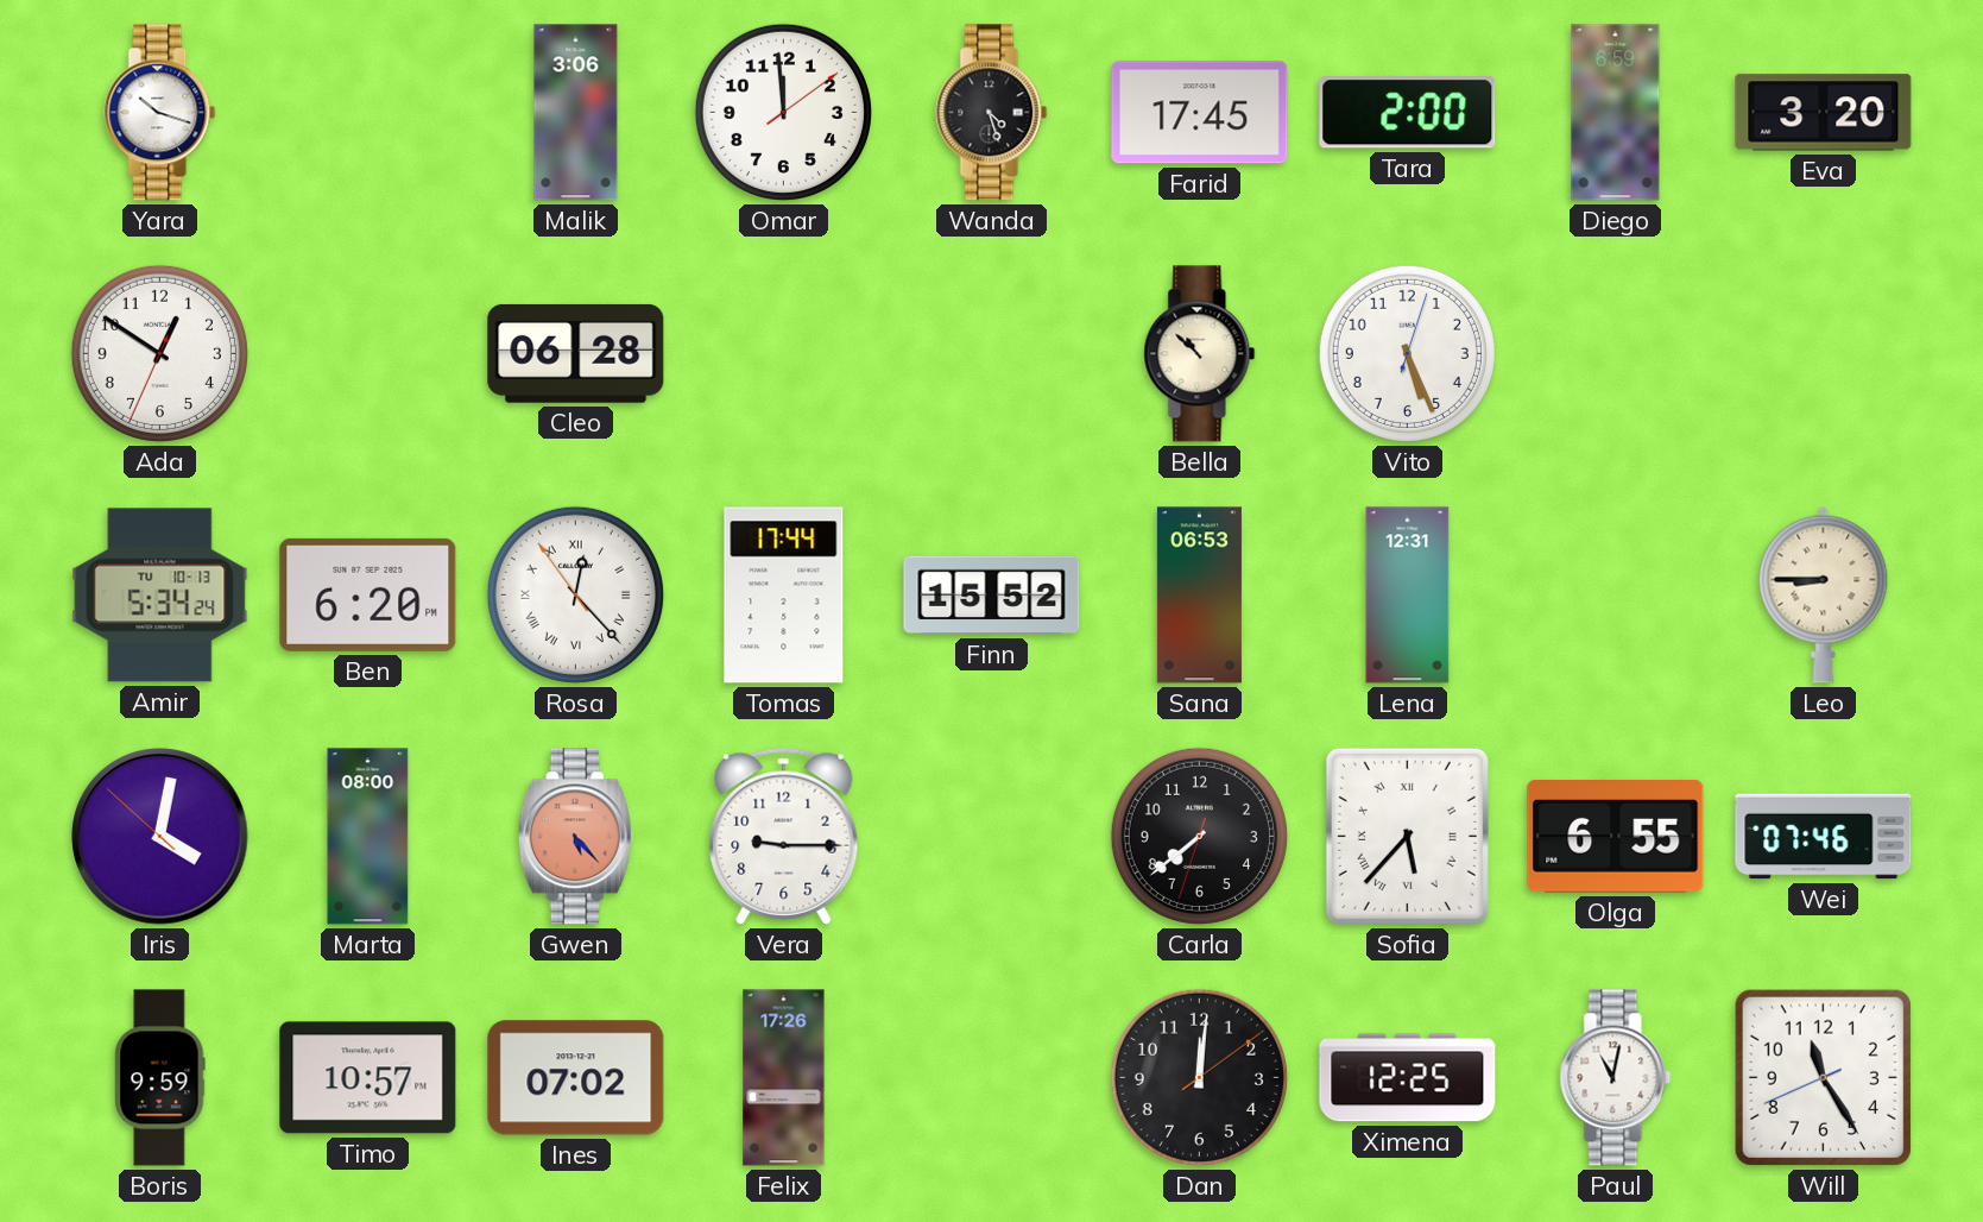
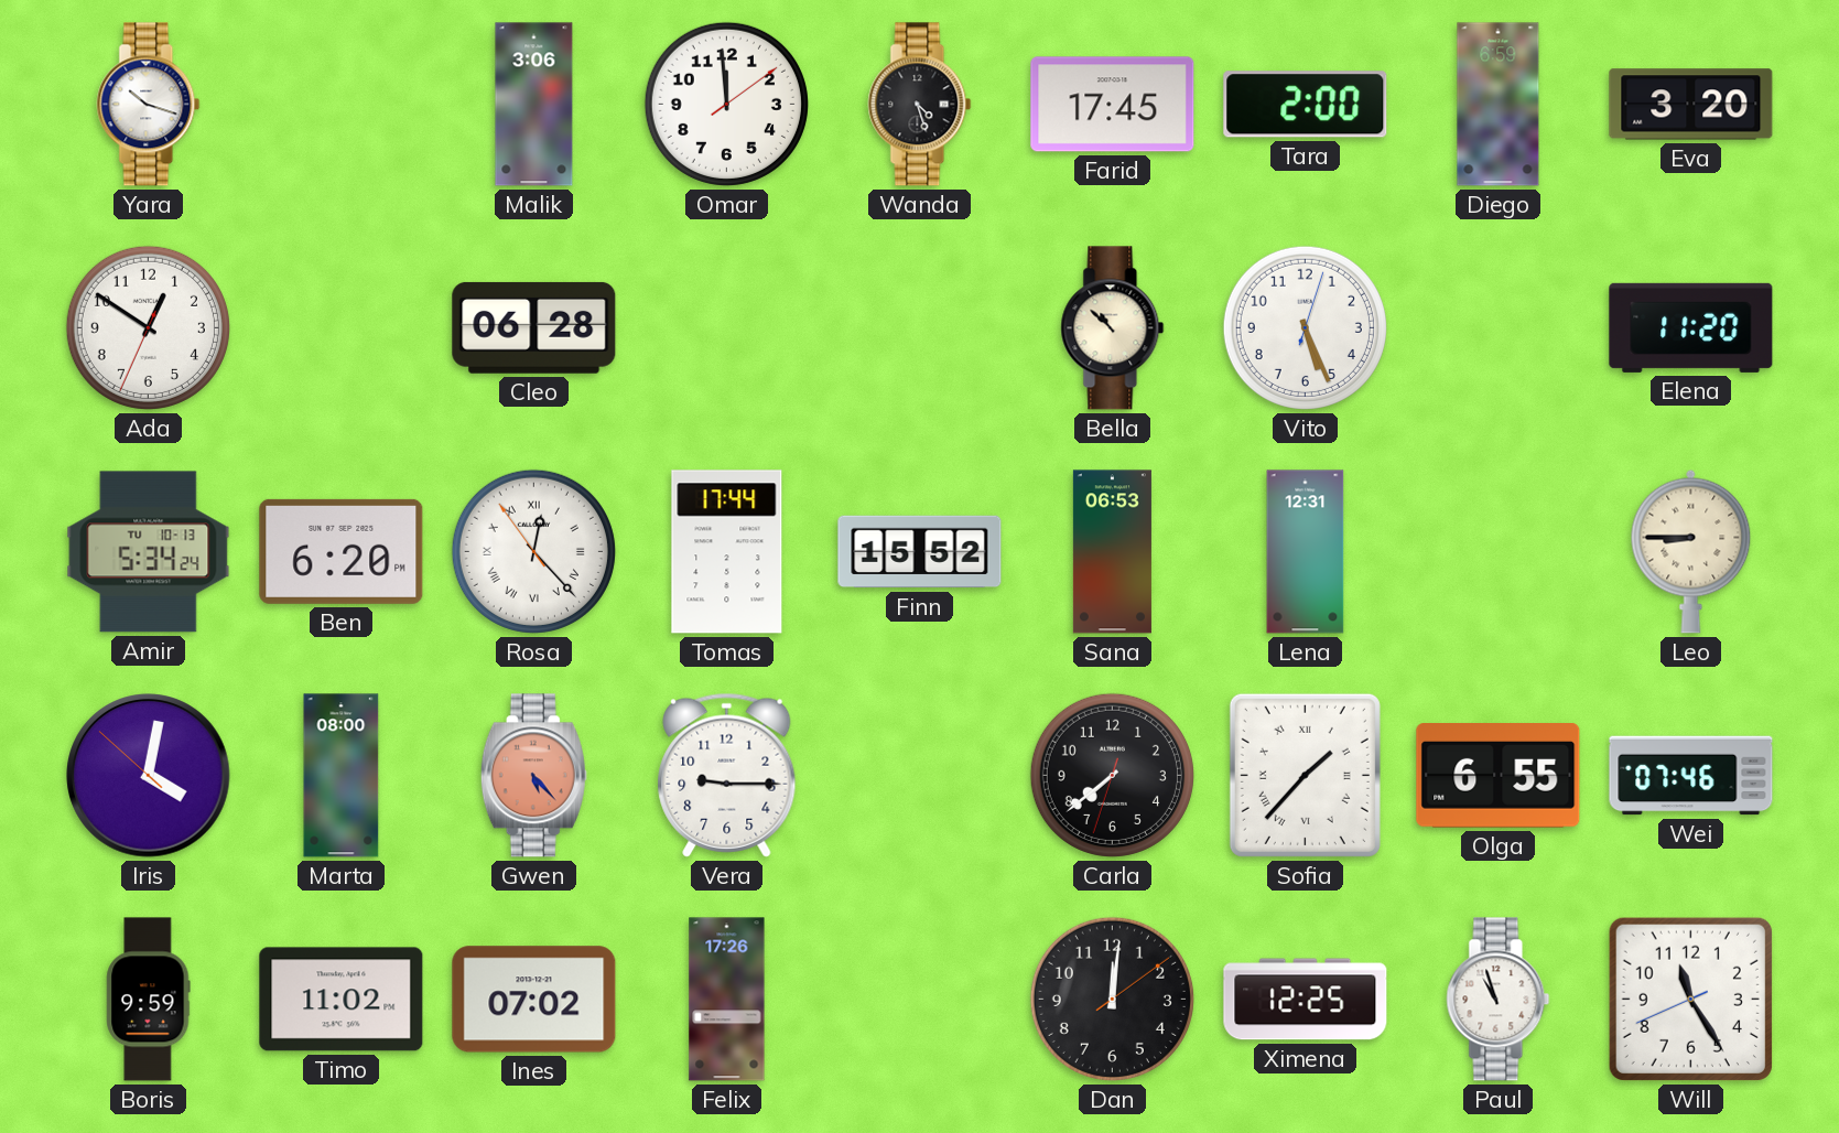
Elena: none -> 11:20 (1691, 327)
Sofia: 5:37 -> 1:37 (1305, 775)
Timo: 10:57 -> 11:02 (342, 1000)
Paul: 11:02 -> 10:57 (1499, 1000)
